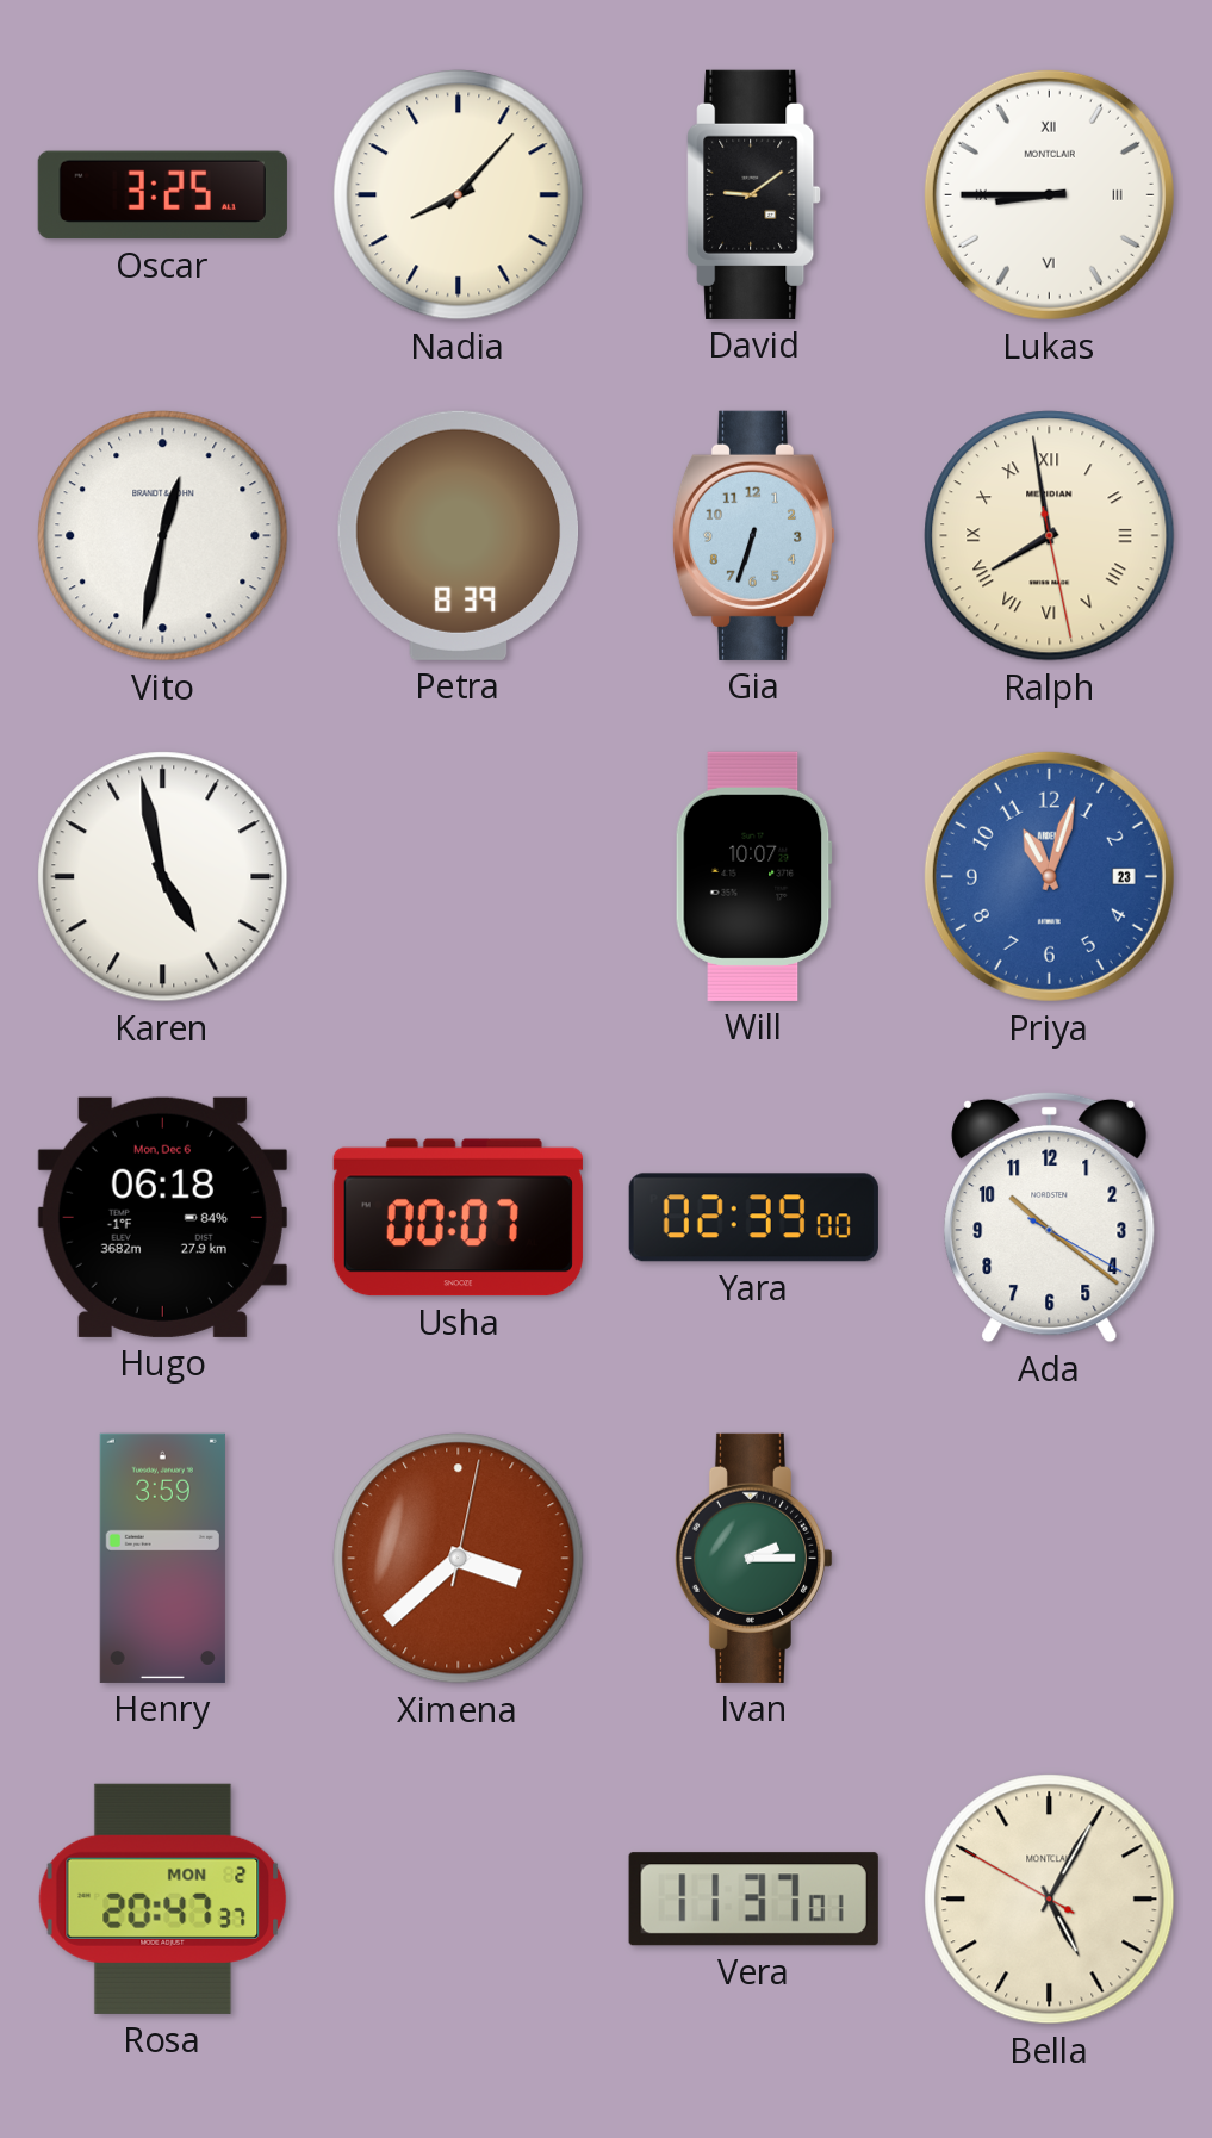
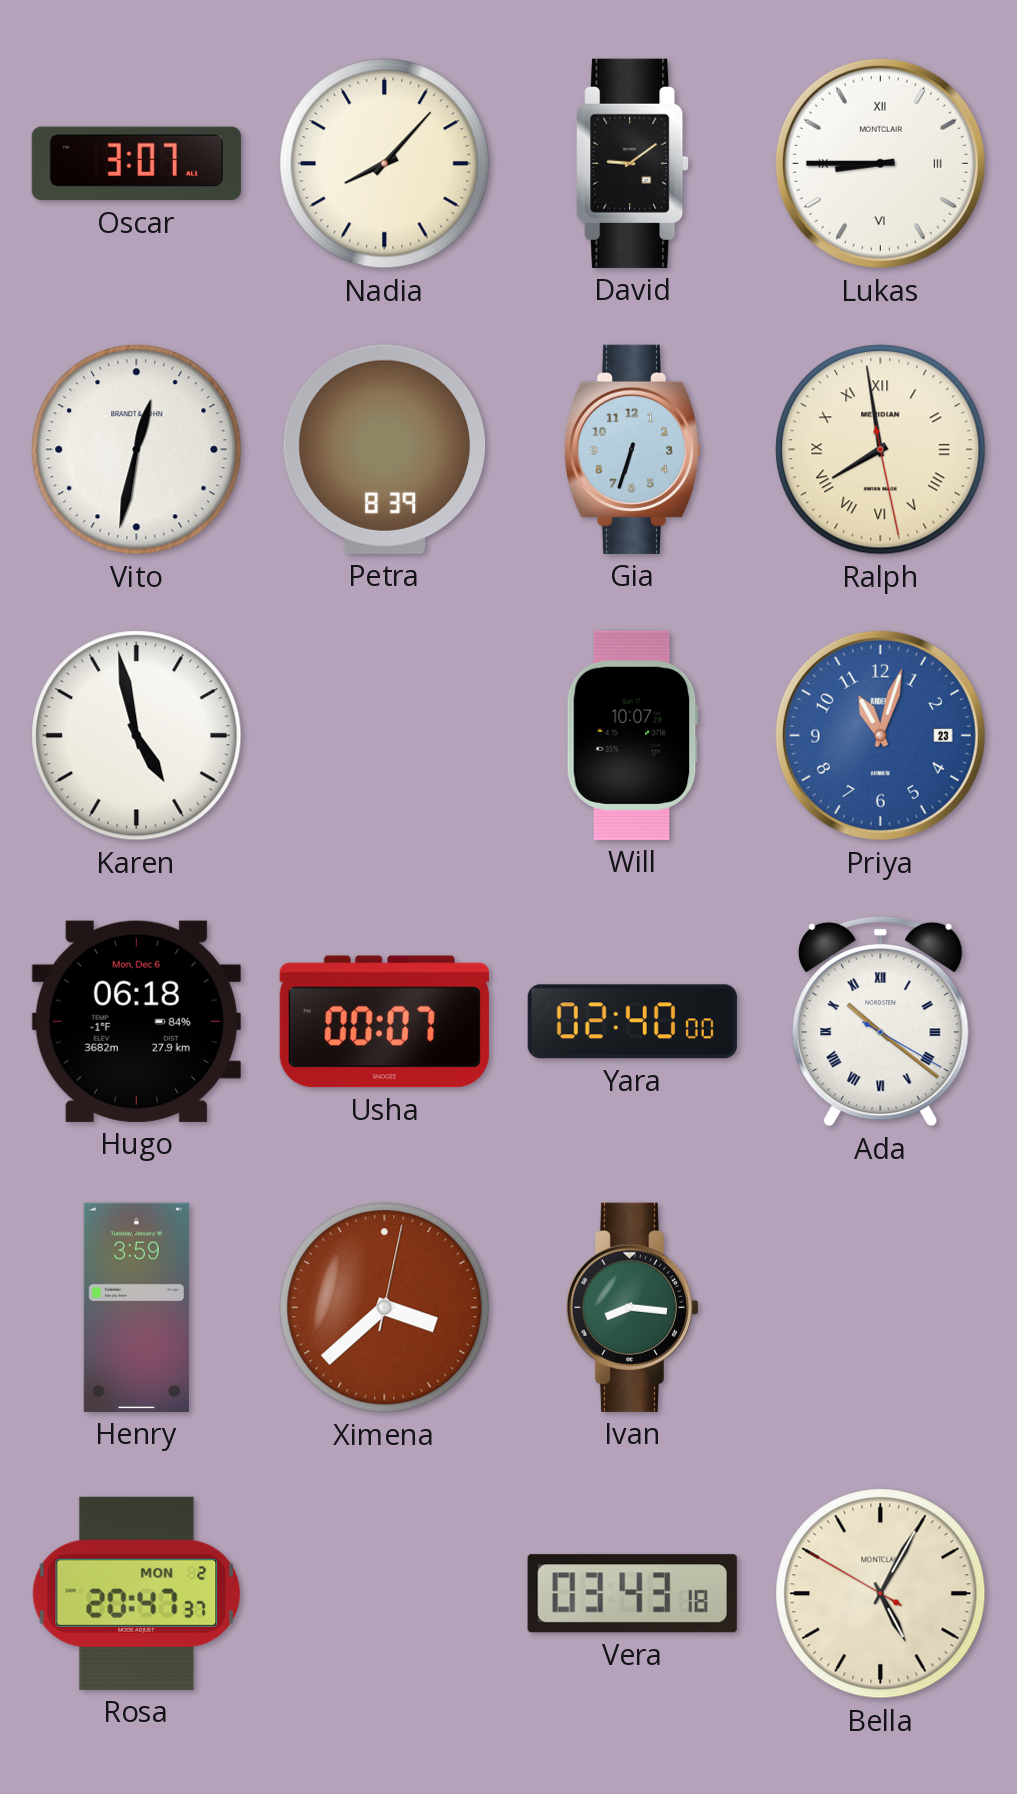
Oscar: 3:25 -> 3:07 (136, 164)
Yara: 02:39 -> 02:40 (632, 1022)
Ada numerals: Arabic -> Roman (881, 1021)
Ivan: 2:15 -> 8:16 (632, 1307)
Vera: 11:37 -> 03:43 (632, 1594)
